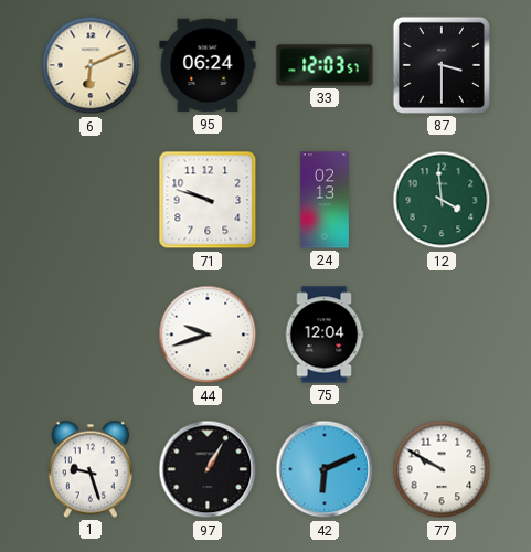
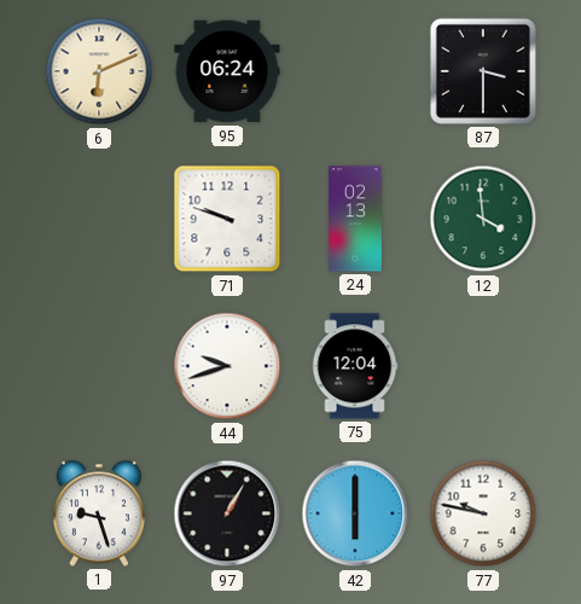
33: 12:03 -> none (325, 65)
42: 6:11 -> 6:00 (355, 513)
77: 9:50 -> 9:47 (483, 513)
